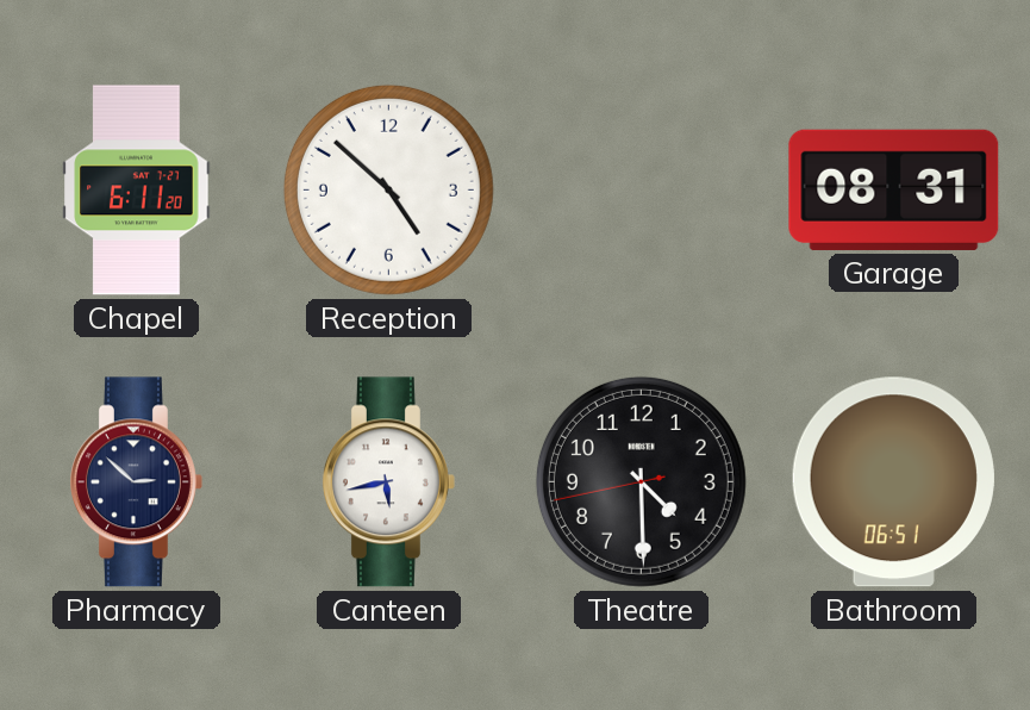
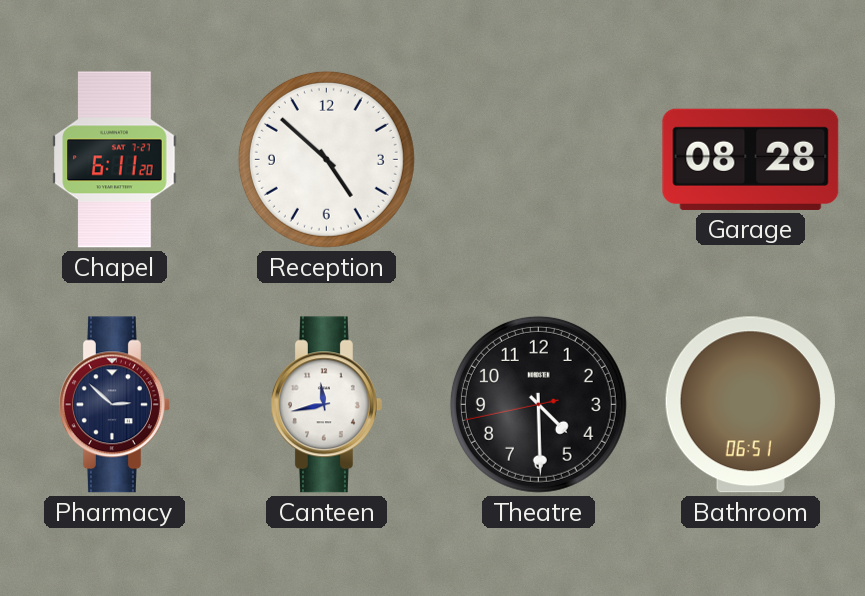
Garage: 08:31 -> 08:28 (751, 159)
Canteen: 5:43 -> 11:43 (326, 405)
